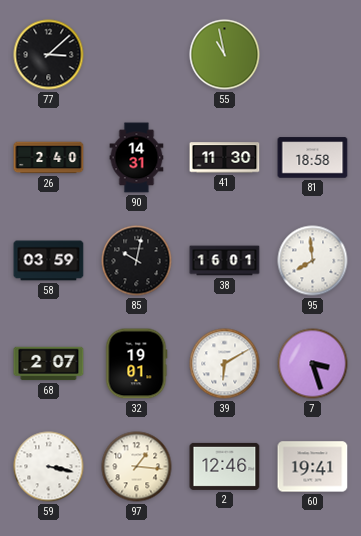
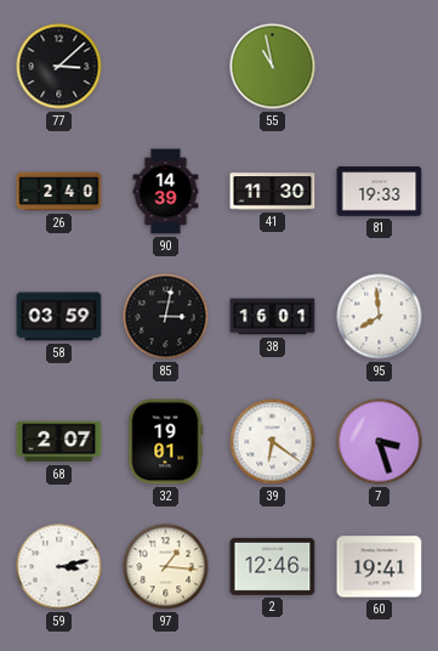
90: 14:31 -> 14:39 (166, 192)
81: 18:58 -> 19:33 (380, 192)
85: 10:02 -> 3:02 (166, 317)
39: 6:10 -> 6:21 (273, 442)
59: 3:17 -> 3:13 (59, 567)
